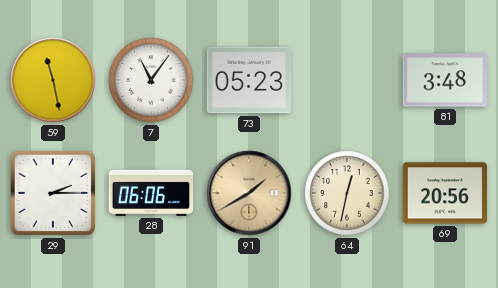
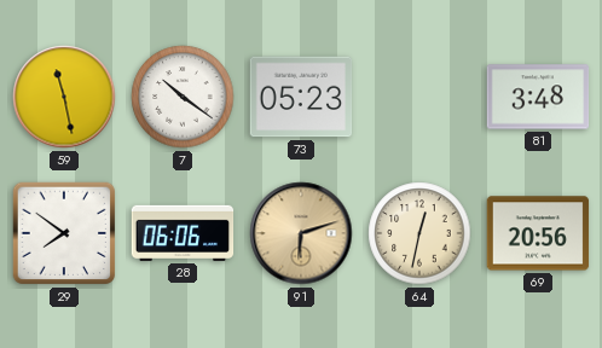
7: 11:06 -> 10:21 (183, 97)
29: 2:15 -> 7:51 (64, 233)
91: 1:40 -> 6:12 (301, 233)
